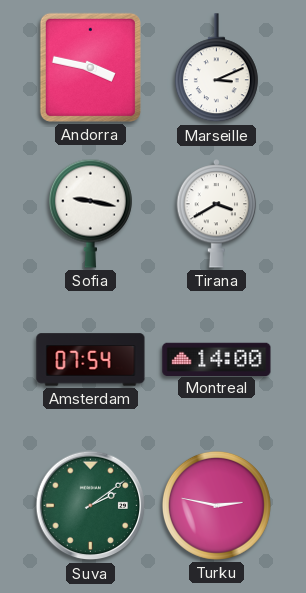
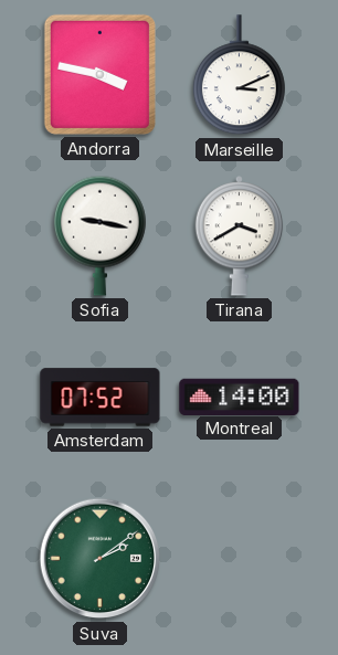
Amsterdam: 07:54 -> 07:52 (101, 398)
Turku: 2:47 -> none (216, 505)
